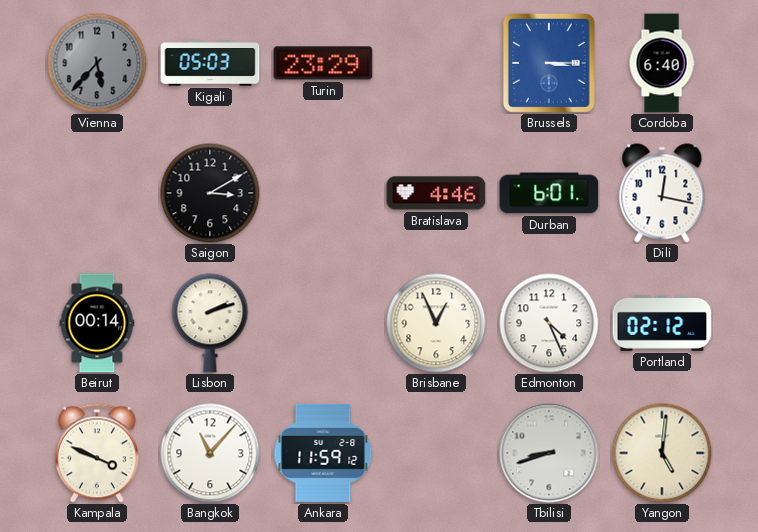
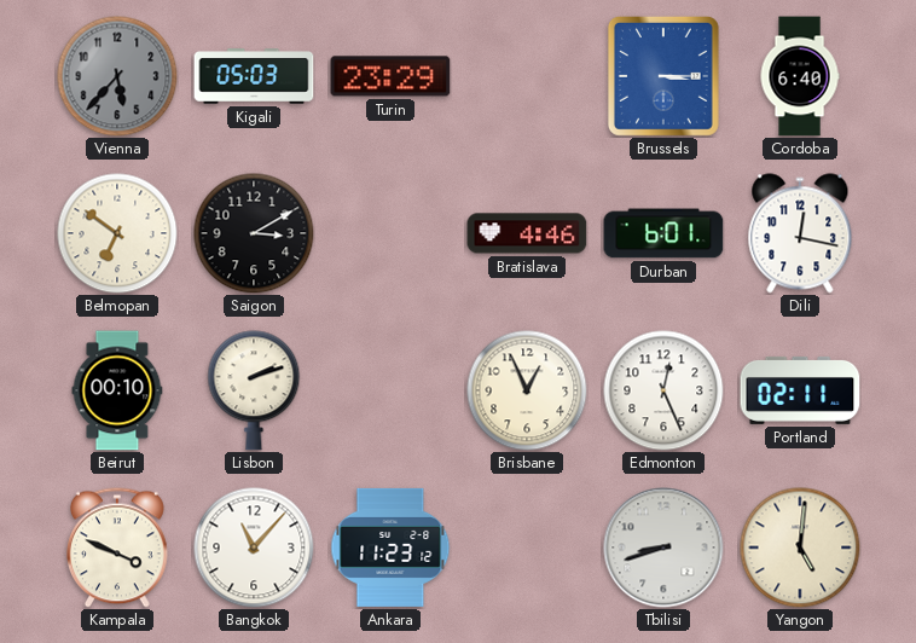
Belmopan: none -> 6:51 (117, 233)
Beirut: 00:14 -> 00:10 (117, 390)
Edmonton: 4:26 -> 12:26 (663, 390)
Portland: 02:12 -> 02:11 (800, 390)
Ankara: 11:59 -> 11:23 (390, 548)
